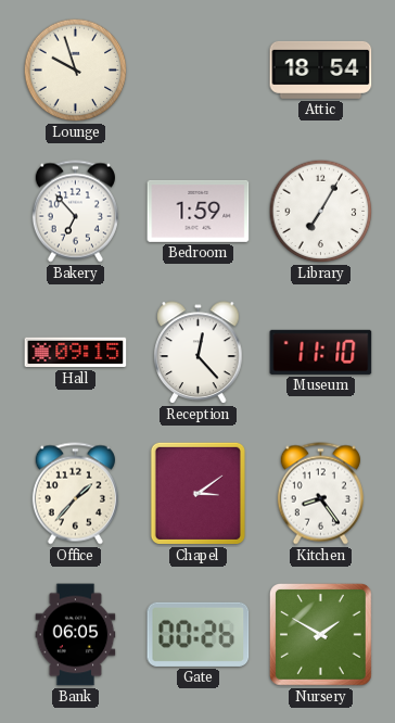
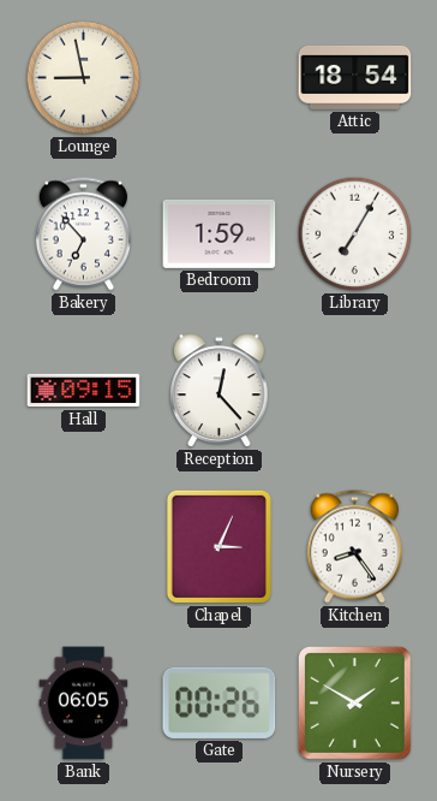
Lounge: 9:57 -> 8:58 (84, 78)
Museum: 11:10 -> none (321, 352)
Office: 1:37 -> none (75, 494)
Chapel: 3:09 -> 3:04 (218, 546)
